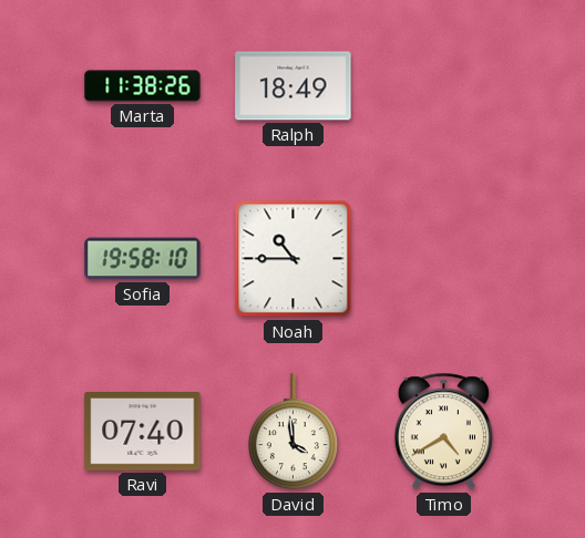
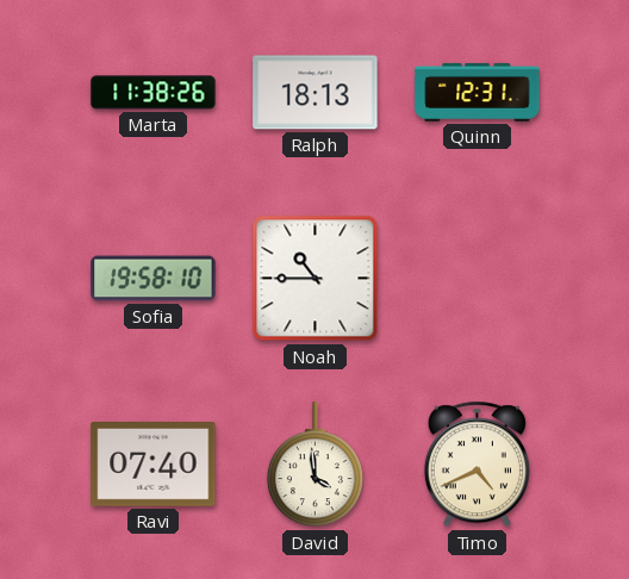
Ralph: 18:49 -> 18:13 (316, 93)
Quinn: none -> 12:31 (478, 92)
Timo: 4:40 -> 4:41 (477, 465)
